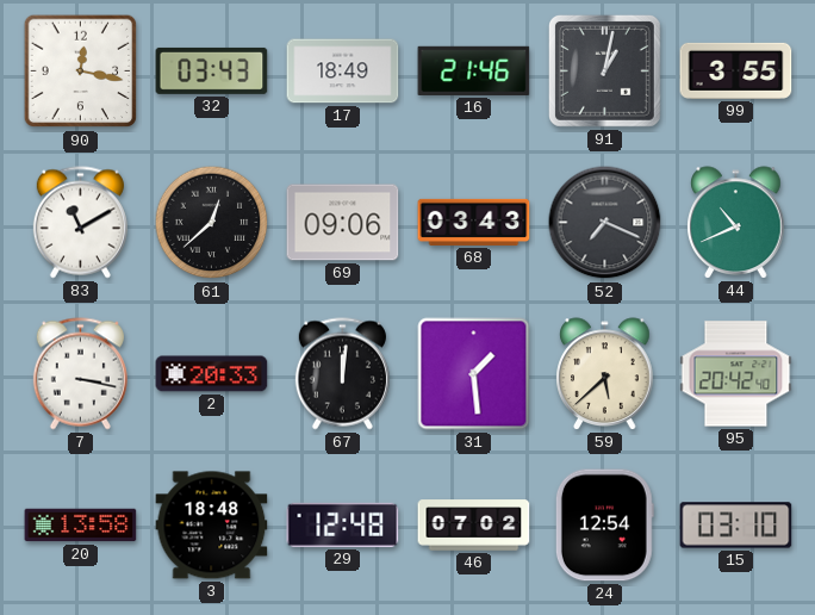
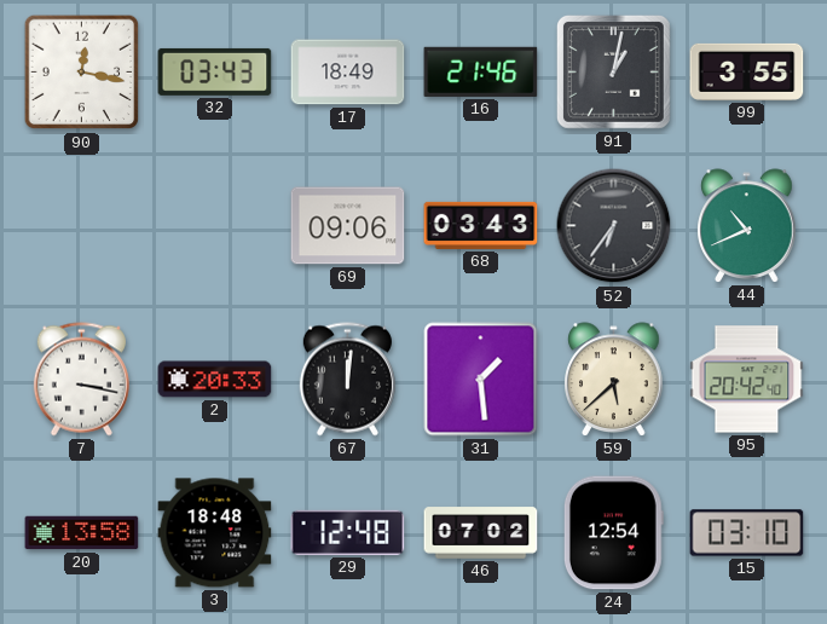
83: 11:10 -> none (80, 223)
61: 12:38 -> none (212, 223)
52: 7:19 -> 6:36 (614, 226)
